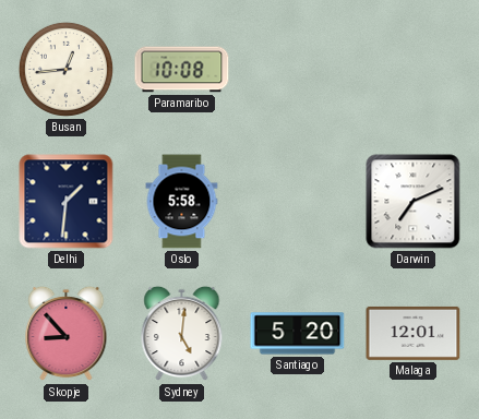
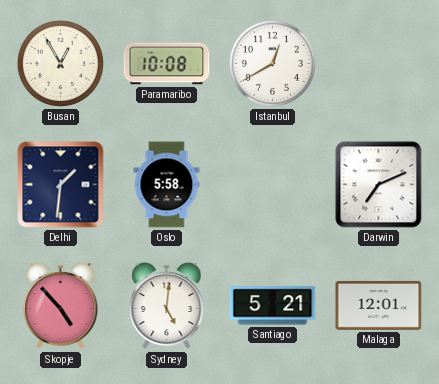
Busan: 12:44 -> 12:55 (60, 63)
Istanbul: none -> 12:40 (272, 63)
Skopje: 8:53 -> 4:53 (61, 306)
Santiago: 5:20 -> 5:21 (273, 306)
